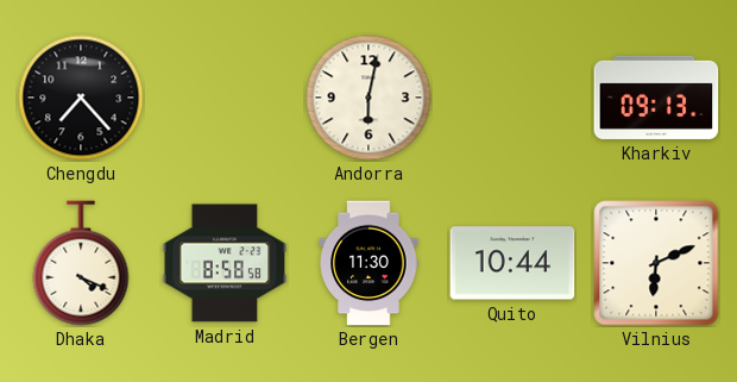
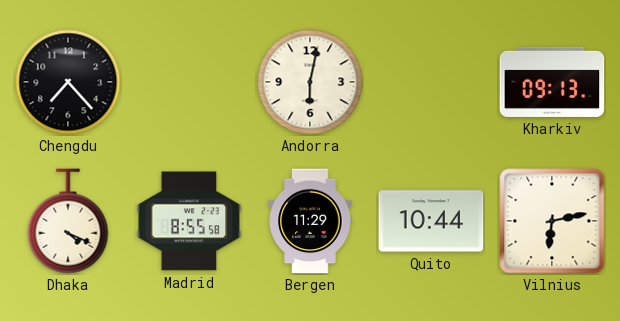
Madrid: 8:58 -> 8:55 (189, 221)
Bergen: 11:30 -> 11:29 (310, 221)
Vilnius: 6:11 -> 6:13 (552, 221)
